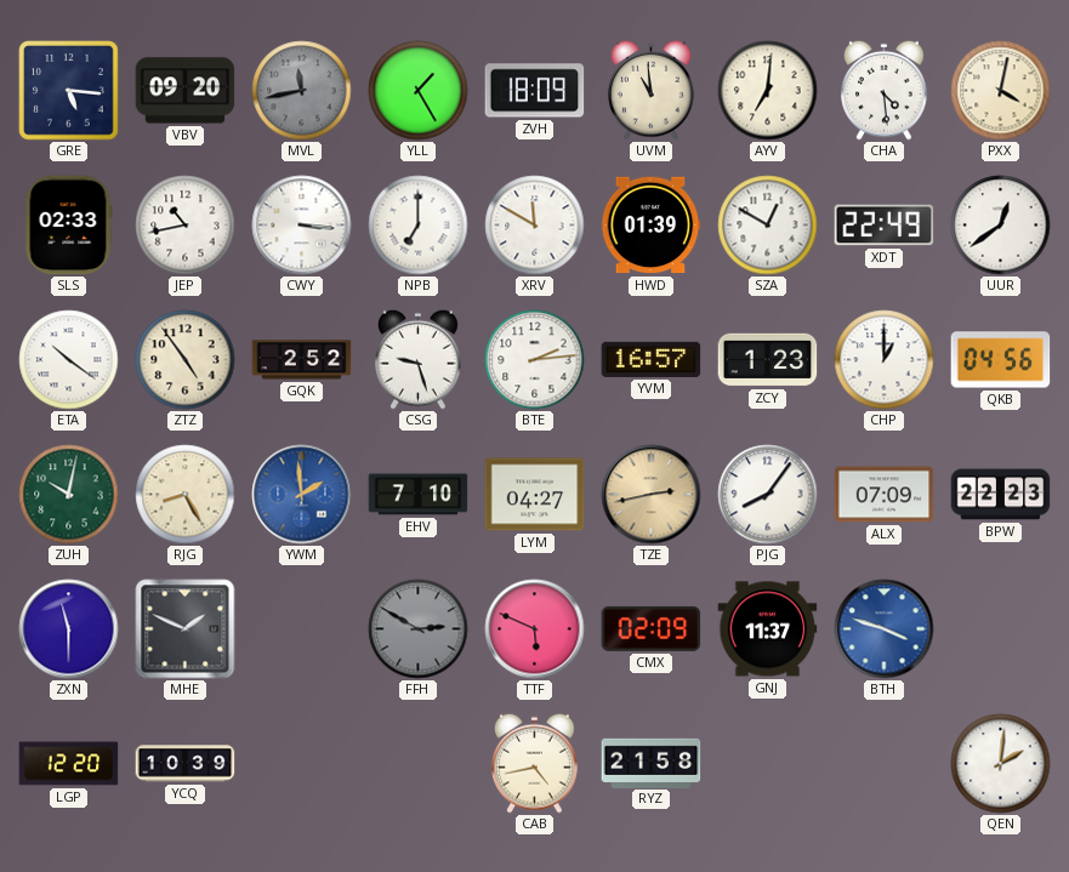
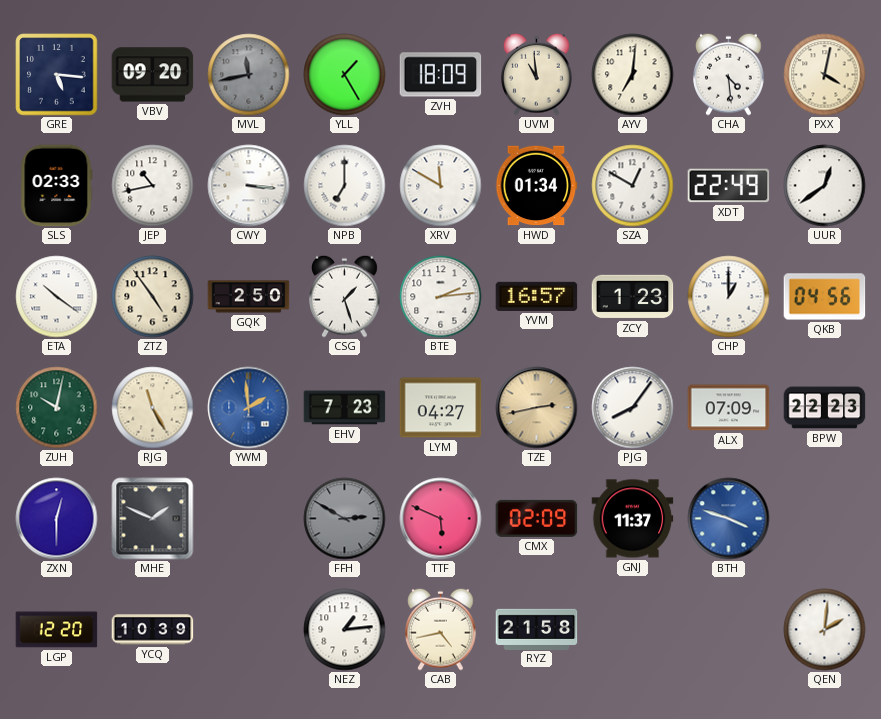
HWD: 01:39 -> 01:34 (536, 186)
GQK: 2:52 -> 2:50 (249, 297)
CSG: 9:27 -> 1:27 (345, 296)
RJG: 8:25 -> 11:25 (153, 408)
EHV: 7:10 -> 7:23 (345, 408)
ZXN: 11:30 -> 12:30 (57, 519)
NEZ: none -> 1:14 (345, 630)
